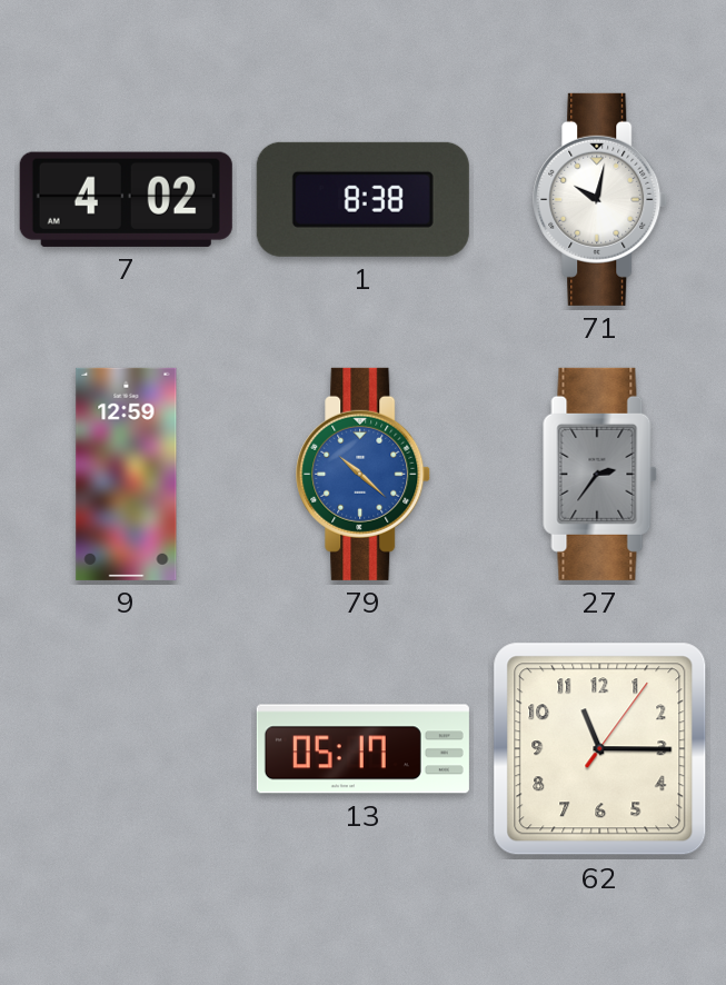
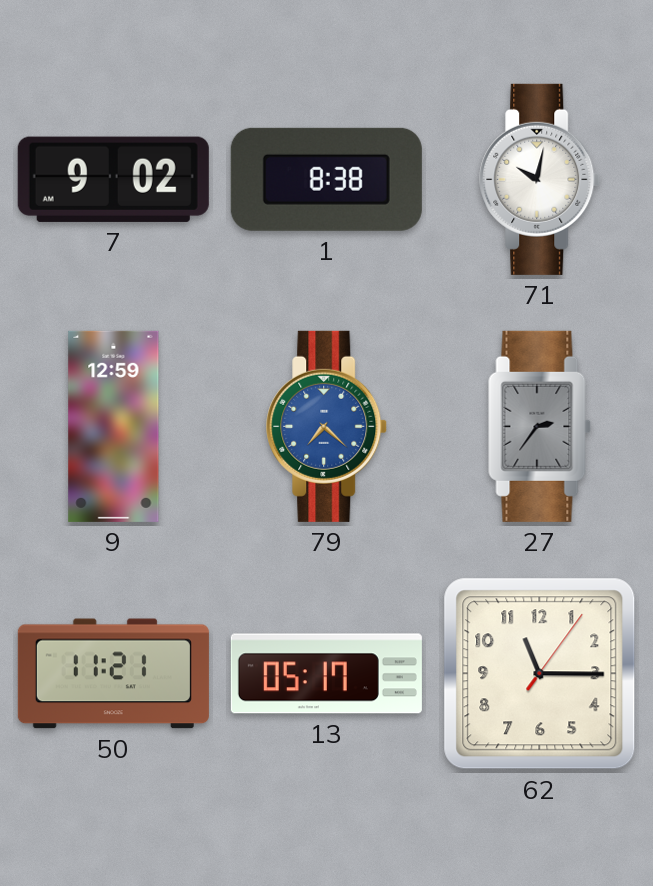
7: 4:02 -> 9:02 (113, 179)
79: 10:22 -> 7:22 (327, 426)
50: none -> 11:21 (113, 674)
